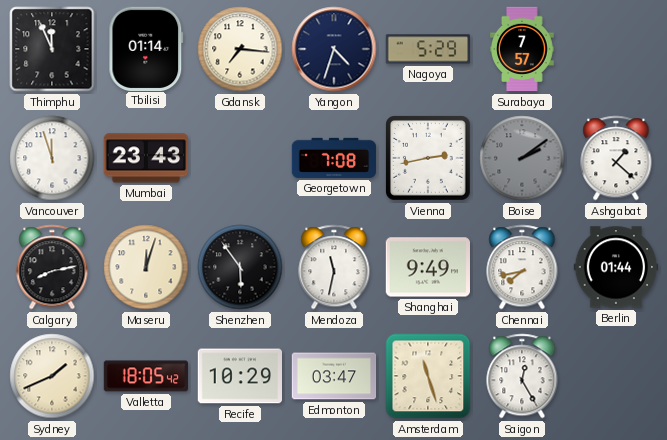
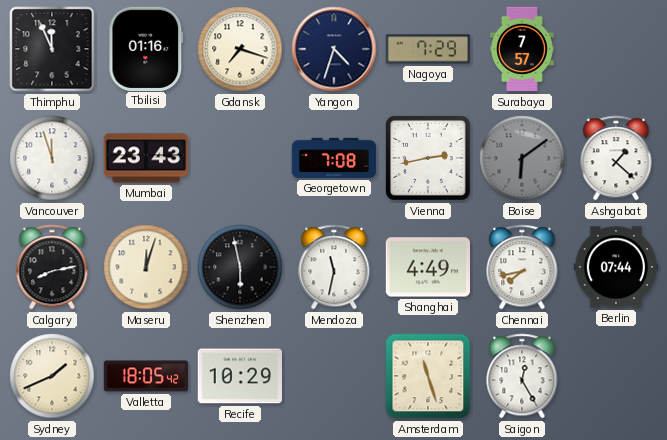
Tbilisi: 01:14 -> 01:16 (146, 48)
Gdansk: 7:16 -> 7:18 (240, 49)
Nagoya: 5:29 -> 7:29 (428, 49)
Boise: 2:09 -> 6:09 (522, 158)
Shenzhen: 5:54 -> 5:58 (240, 267)
Shanghai: 9:49 -> 4:49 (427, 267)
Berlin: 01:44 -> 07:44 (616, 267)
Edmonton: 03:47 -> none (334, 376)
